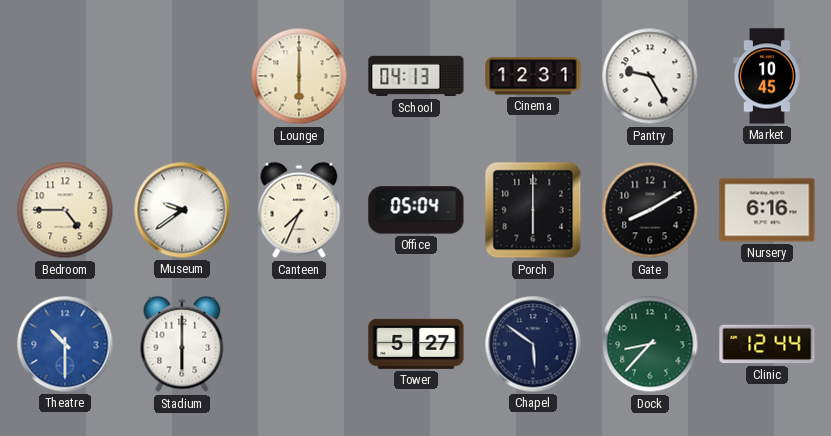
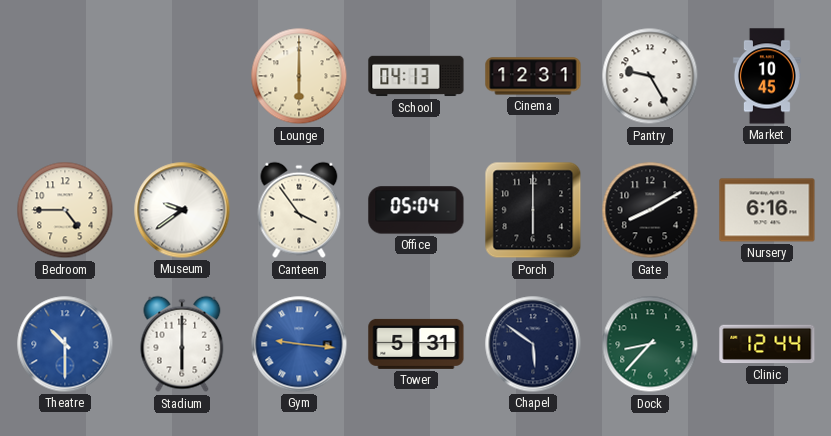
Canteen: 7:34 -> 3:54 (299, 210)
Gym: none -> 9:16 (299, 344)
Tower: 5:27 -> 5:31 (416, 344)
